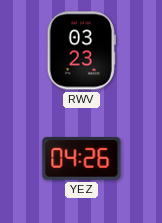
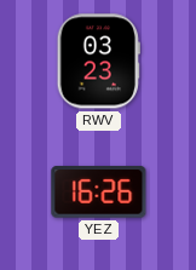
YEZ: 04:26 -> 16:26 (99, 193)
